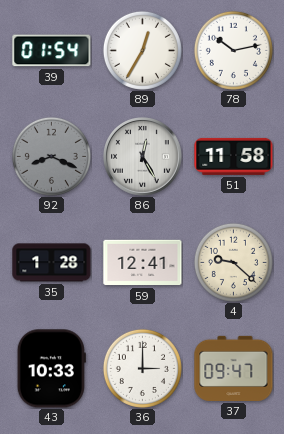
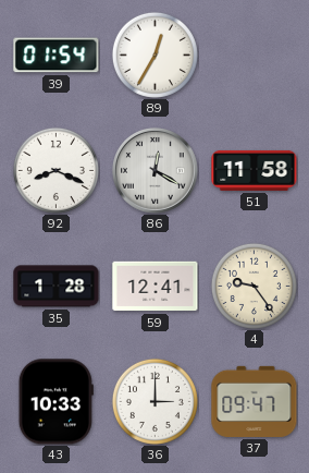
78: 10:13 -> none (233, 50)
92 dial: grey -> white (55, 170)
86: 12:25 -> 12:20 (156, 171)
4: 9:22 -> 9:24 (254, 286)
